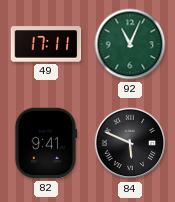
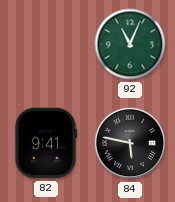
49: 17:11 -> none (46, 44)
84: 5:49 -> 5:47 (130, 143)
